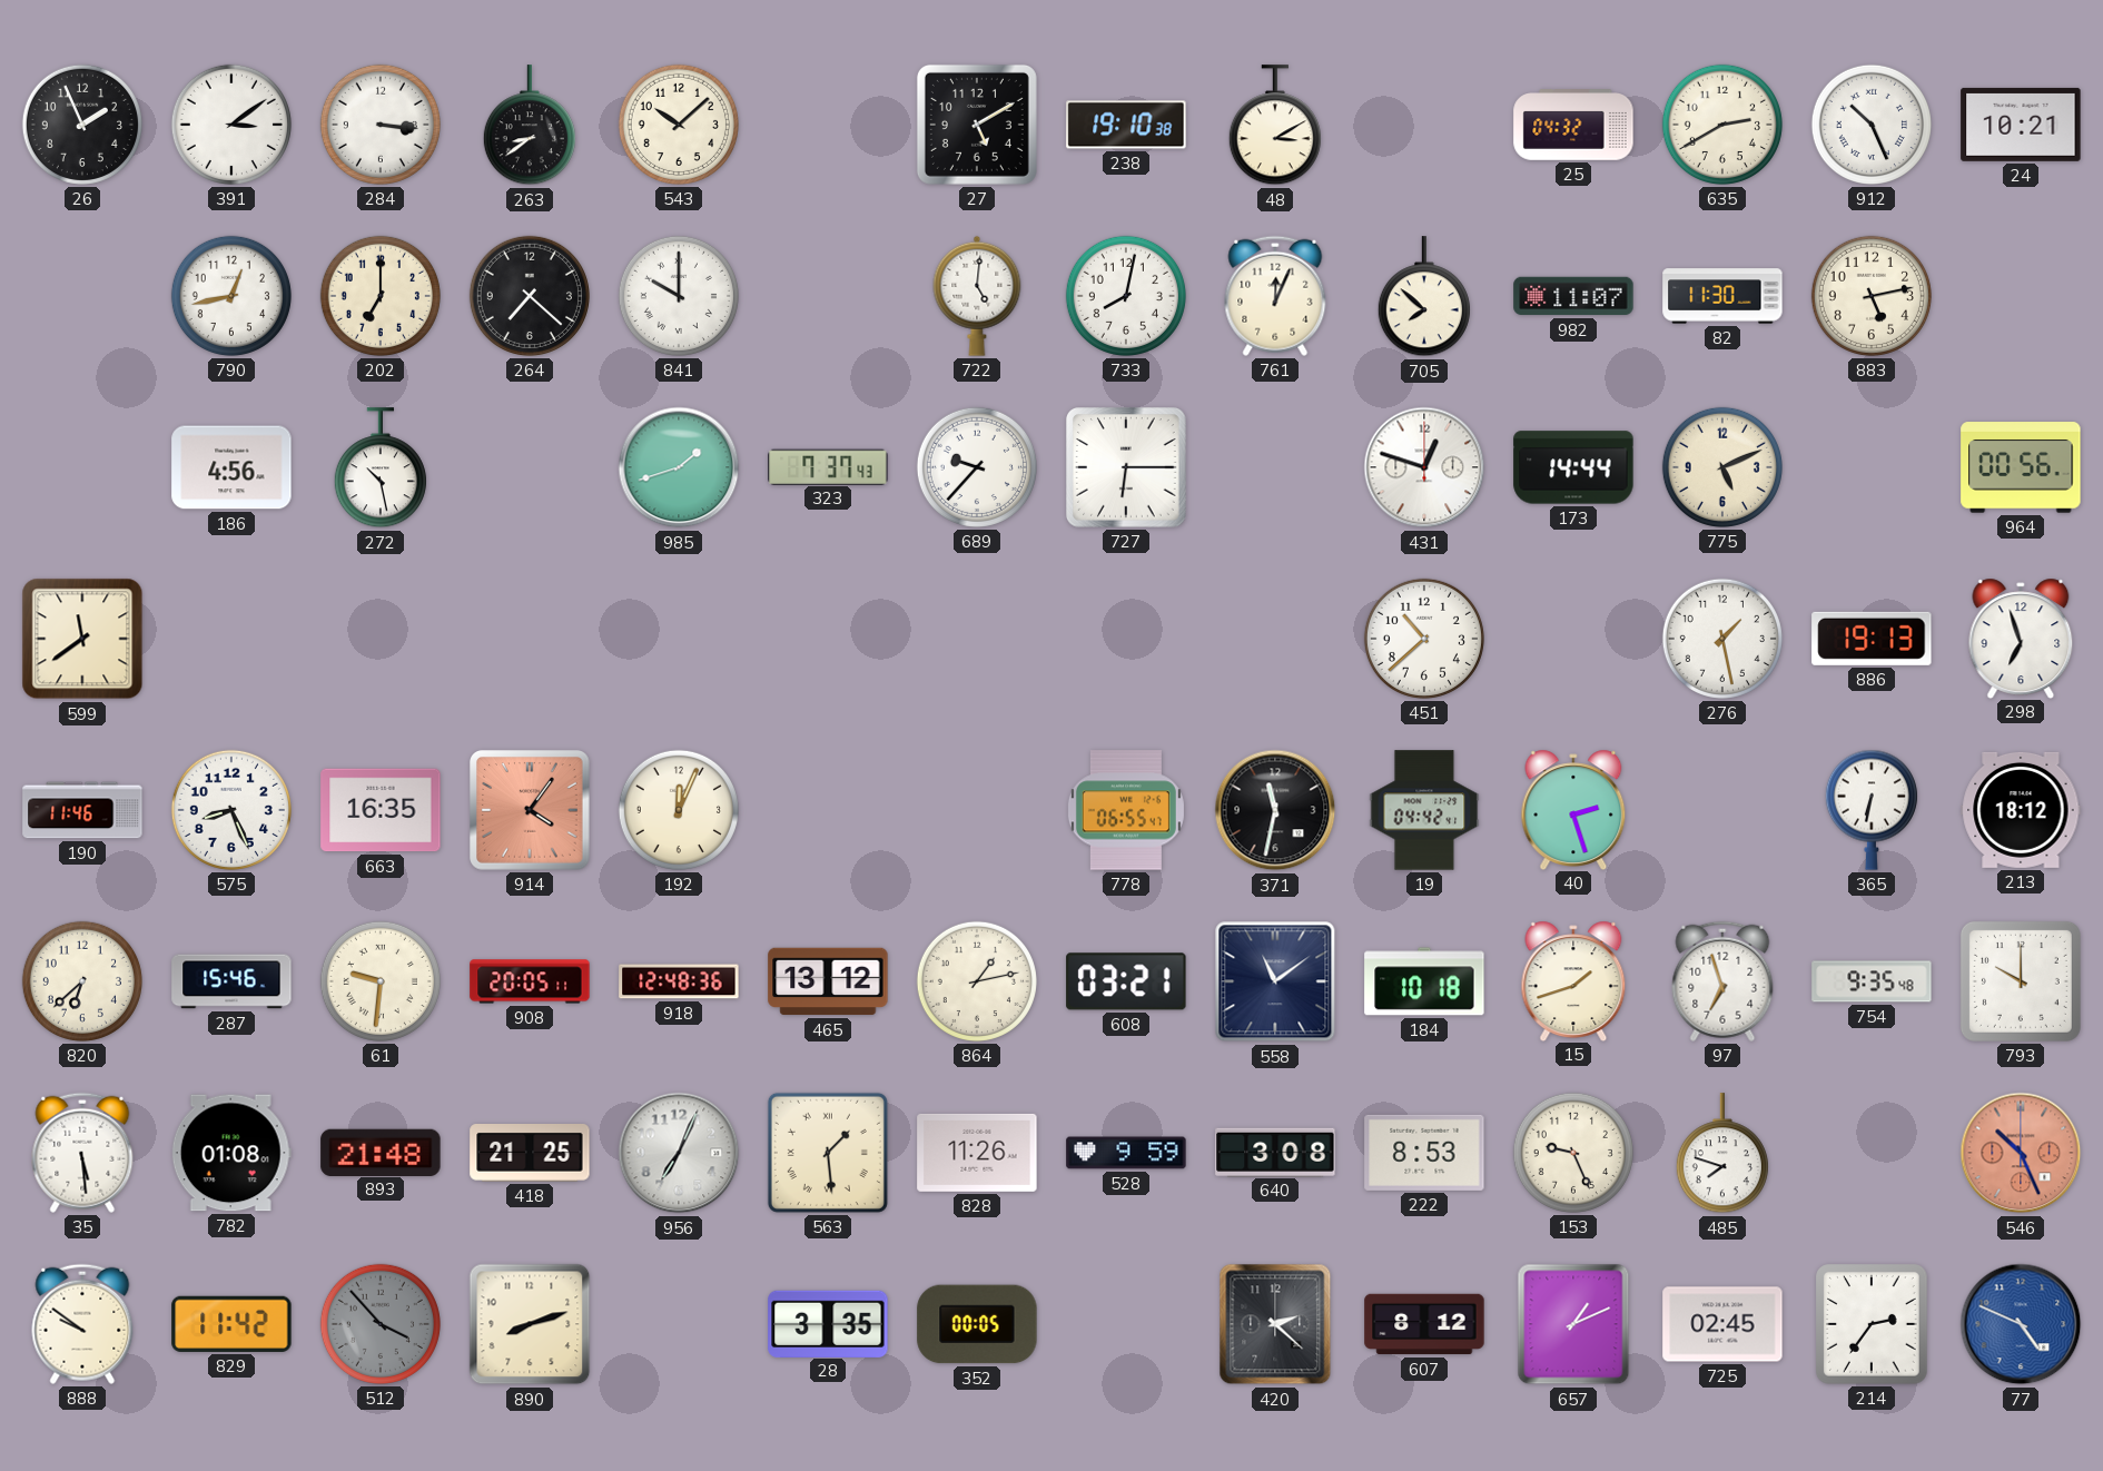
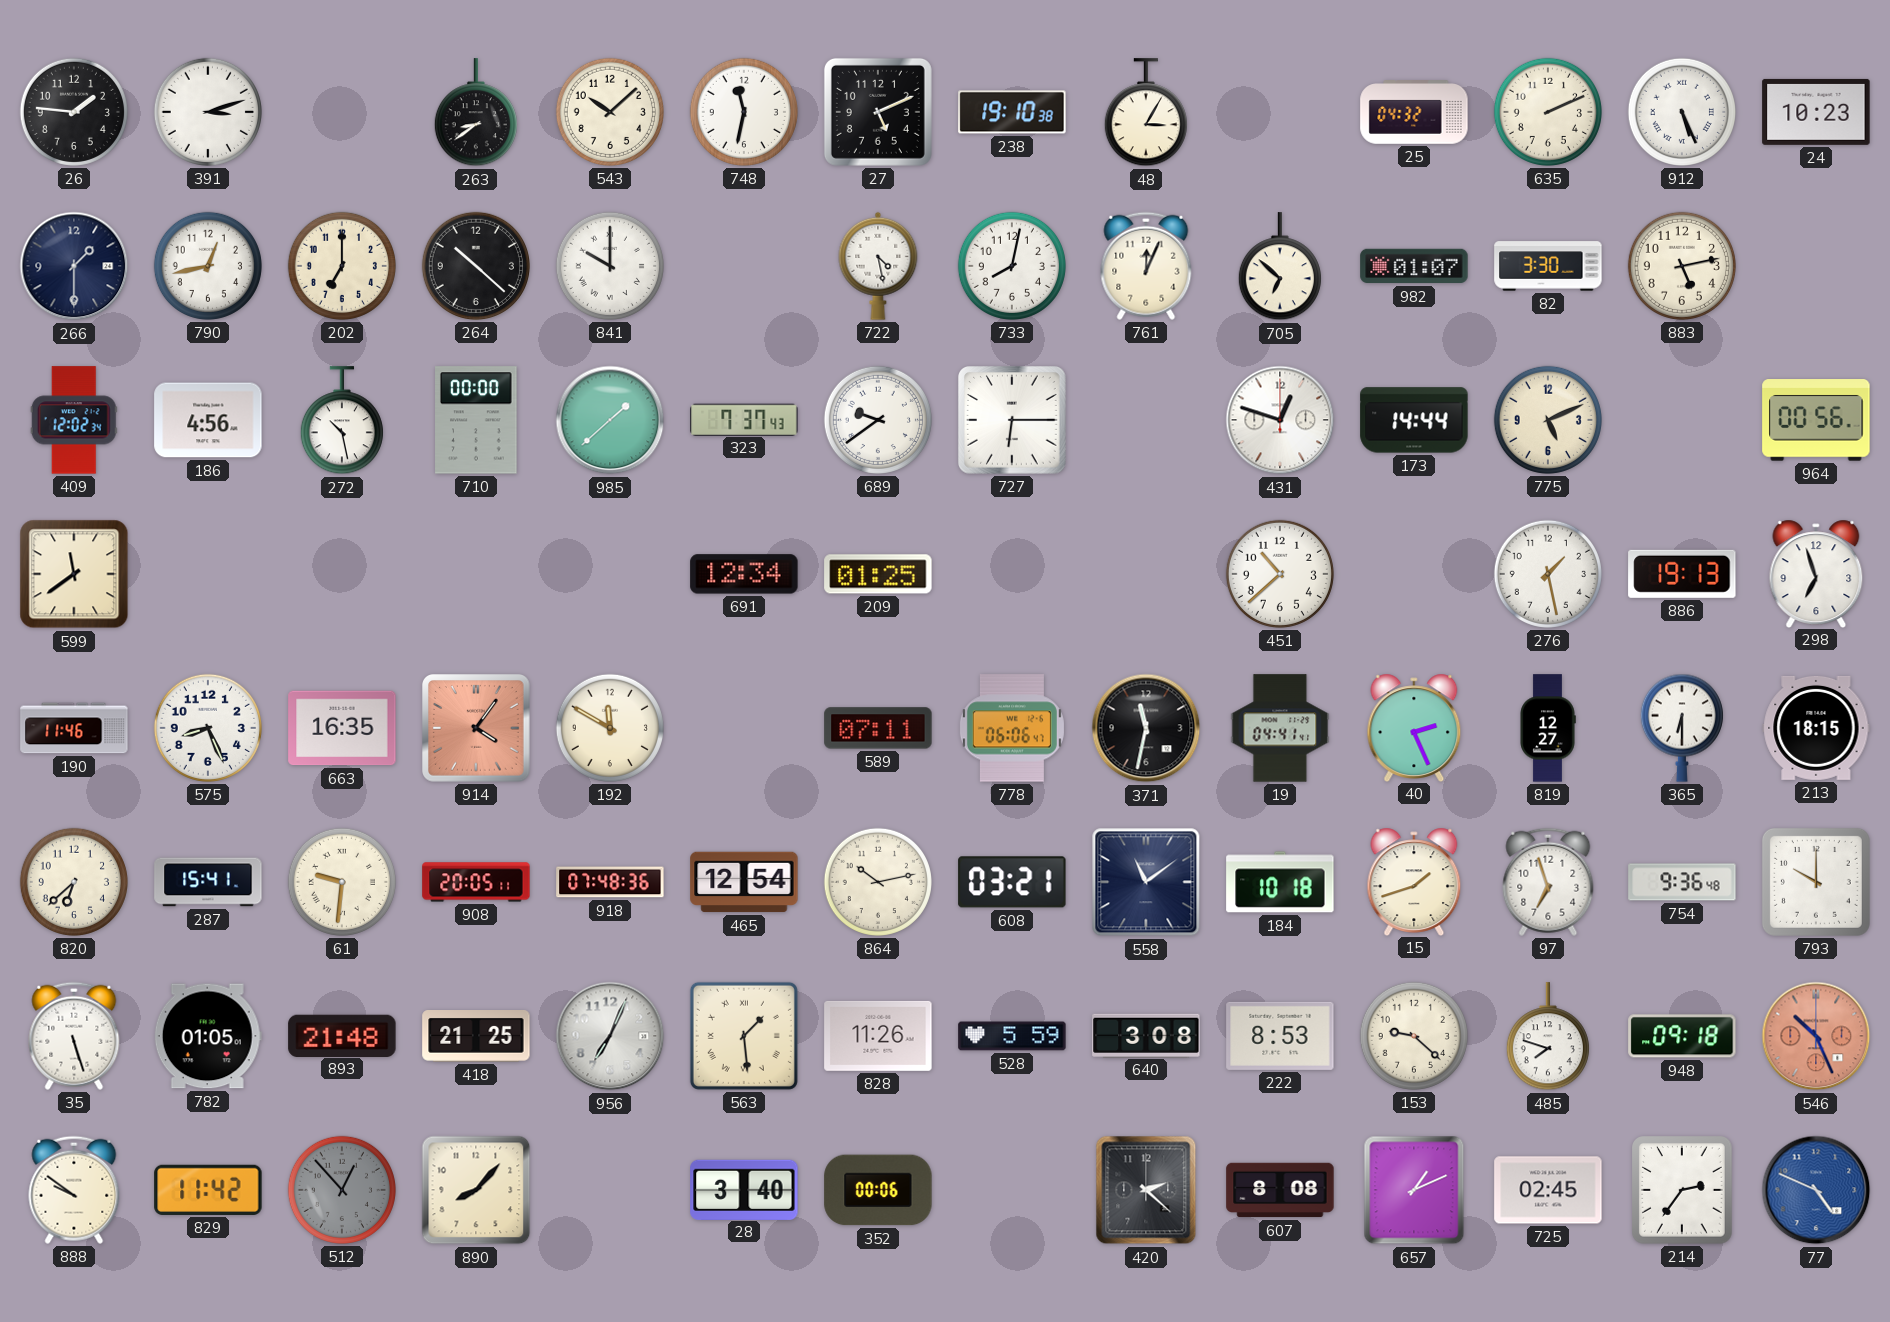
26: 1:56 -> 1:46 (74, 112)
391: 3:09 -> 3:12 (208, 112)
284: 3:16 -> none (381, 125)
748: none -> 11:32 (744, 112)
27: 5:10 -> 5:11 (878, 112)
48: 3:10 -> 3:05 (1146, 113)
635: 2:40 -> 2:11 (1548, 112)
912: 10:26 -> 5:26 (1682, 112)
24: 10:21 -> 10:23 (1816, 112)
266: none -> 1:30 (74, 266)
264: 7:22 -> 10:22 (476, 266)
722: 5:01 -> 4:28 (878, 266)
705: 7:52 -> 6:52 (1280, 267)
982: 11:07 -> 01:07 (1414, 266)
82: 11:30 -> 3:30 (1548, 266)
409: none -> 12:02 (74, 420)
710: none -> 00:00 (476, 420)
985: 1:42 -> 1:38 (610, 420)
689: 9:37 -> 9:39 (878, 420)
691: none -> 12:34 (744, 574)
209: none -> 01:25 (878, 574)
192: 12:04 -> 11:50 (610, 728)
589: none -> 07:11 (878, 728)
778: 06:55 -> 06:06 (1012, 728)
19: 04:42 -> 04:41 (1280, 728)
40: 2:27 -> 2:26 (1414, 727)
819: none -> 12:27 (1548, 728)
365: 6:32 -> 6:30 (1682, 728)
213: 18:12 -> 18:15 (1816, 728)
287: 15:46 -> 15:41 (208, 882)
918: 12:48 -> 07:48 (610, 882)
465: 13:12 -> 12:54 (744, 882)
864: 1:13 -> 10:13 (878, 882)
754: 9:35 -> 9:36 (1682, 882)
35: 5:29 -> 5:27 (74, 1036)
782: 01:08 -> 01:05 (208, 1036)
528: 9:59 -> 5:59 (1012, 1036)
153: 9:26 -> 9:22 (1414, 1036)
948: none -> 09:18 (1682, 1036)
512: 3:53 -> 12:53 (342, 1190)
890: 8:12 -> 8:07 (476, 1190)
28: 3:35 -> 3:40 (744, 1189)
352: 00:05 -> 00:06 (878, 1190)
607: 8:12 -> 8:08 (1280, 1190)
